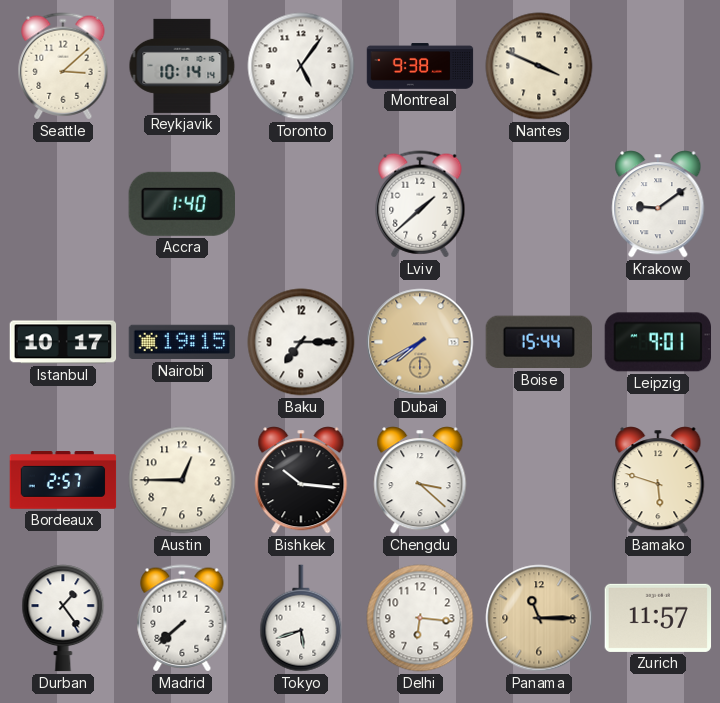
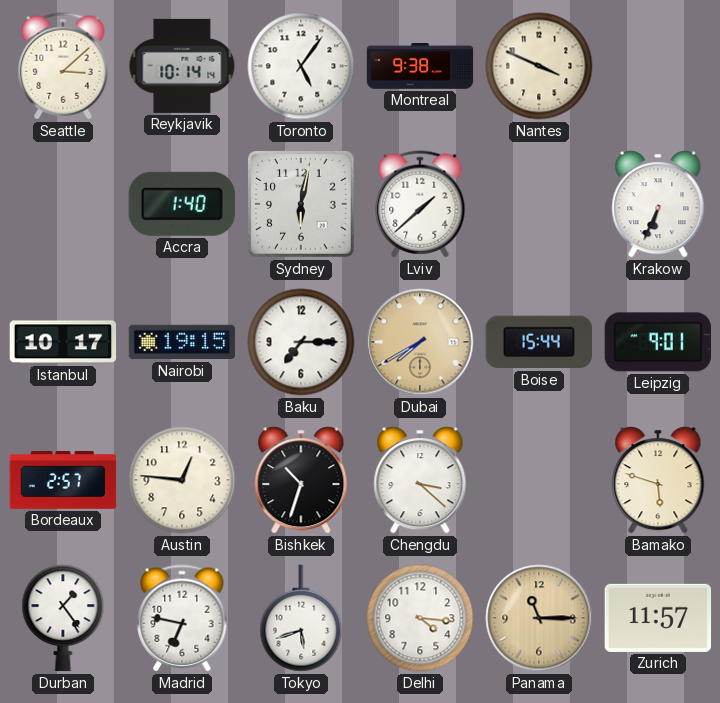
Sydney: none -> 6:02 (301, 204)
Krakow: 9:09 -> 6:34 (658, 204)
Austin: 12:45 -> 12:46 (182, 480)
Bishkek: 10:16 -> 10:33 (301, 480)
Madrid: 7:38 -> 6:47 (182, 618)
Delhi: 6:16 -> 4:16 (420, 618)
